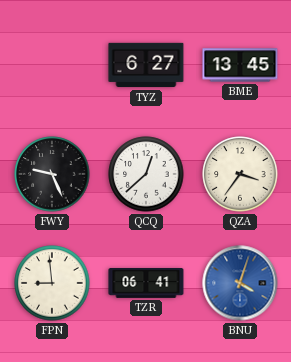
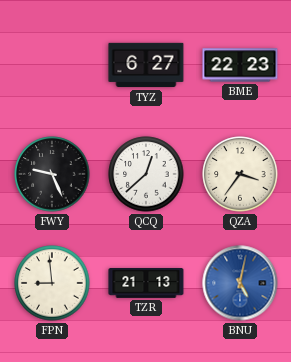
BME: 13:45 -> 22:23 (240, 65)
TZR: 06:41 -> 21:13 (146, 284)
BNU: 4:03 -> 5:02 (240, 283)
